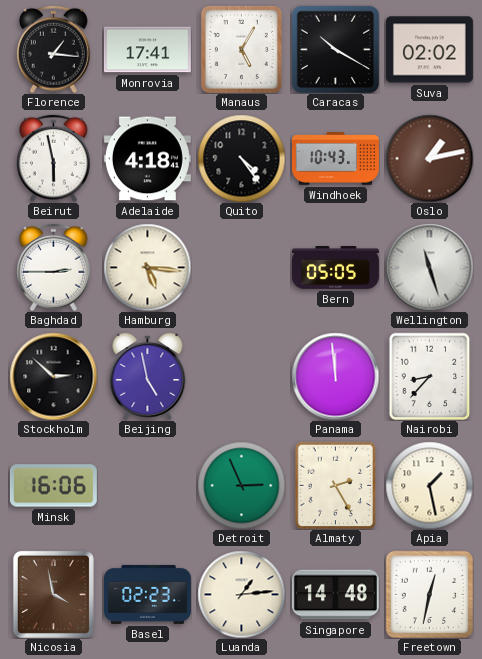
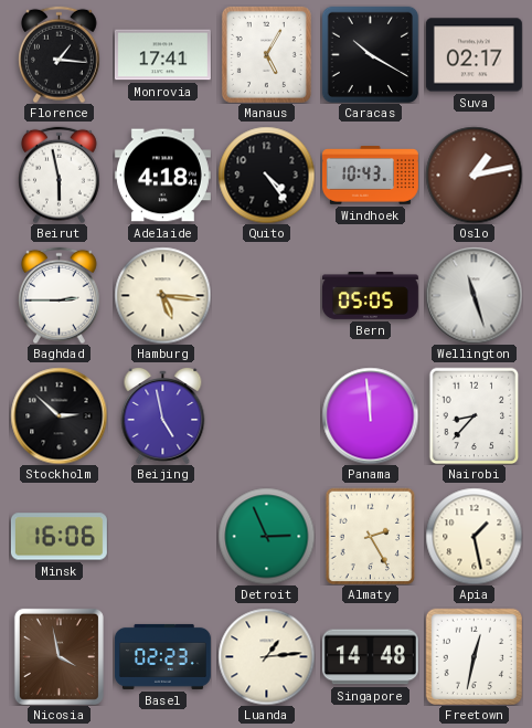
Suva: 02:02 -> 02:17 (474, 55)
